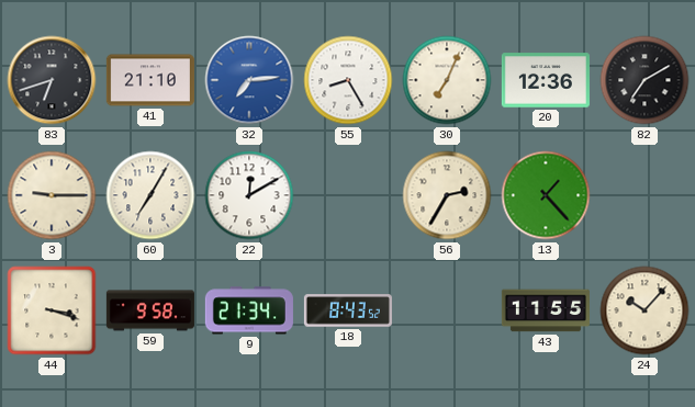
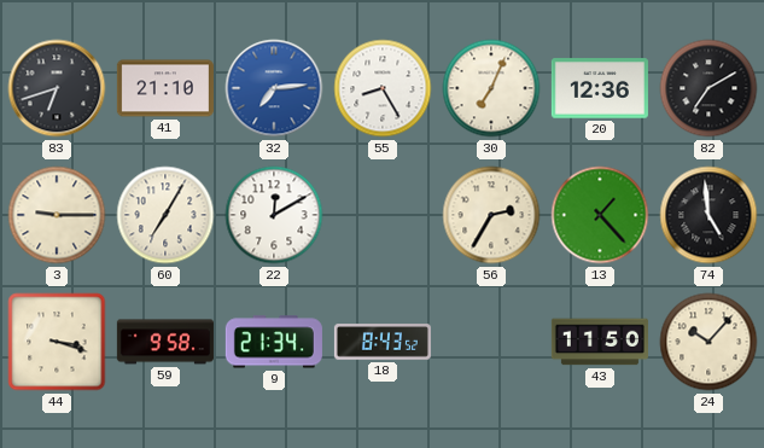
74: none -> 4:59 (708, 215)
43: 11:55 -> 11:50 (600, 342)
